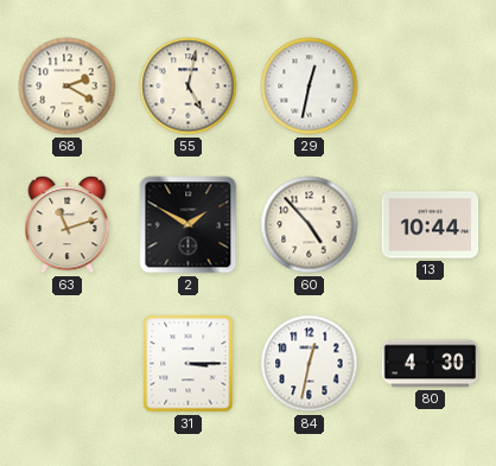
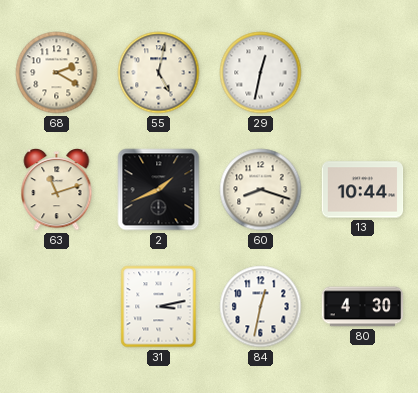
2: 1:50 -> 1:41 (159, 190)
60: 4:53 -> 8:18 (261, 190)
31: 3:15 -> 3:13 (159, 307)
